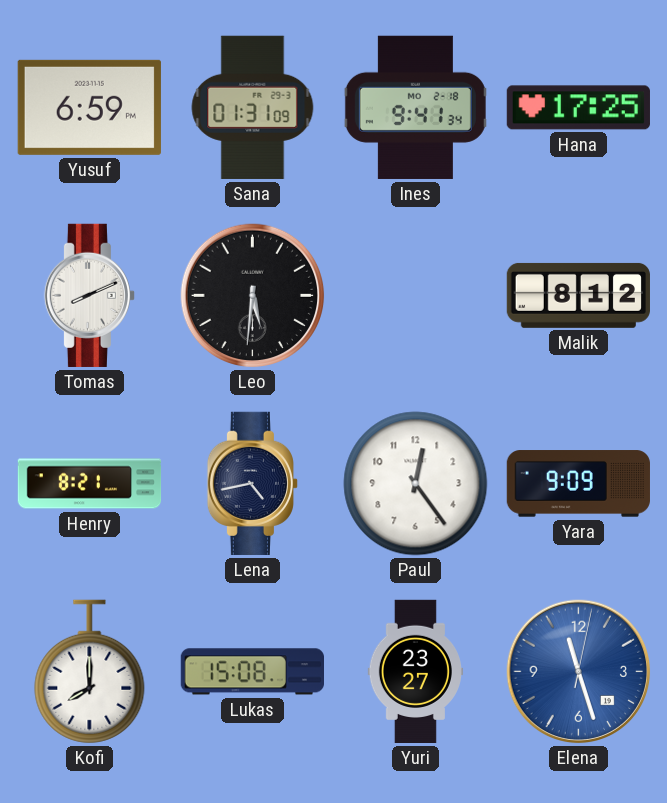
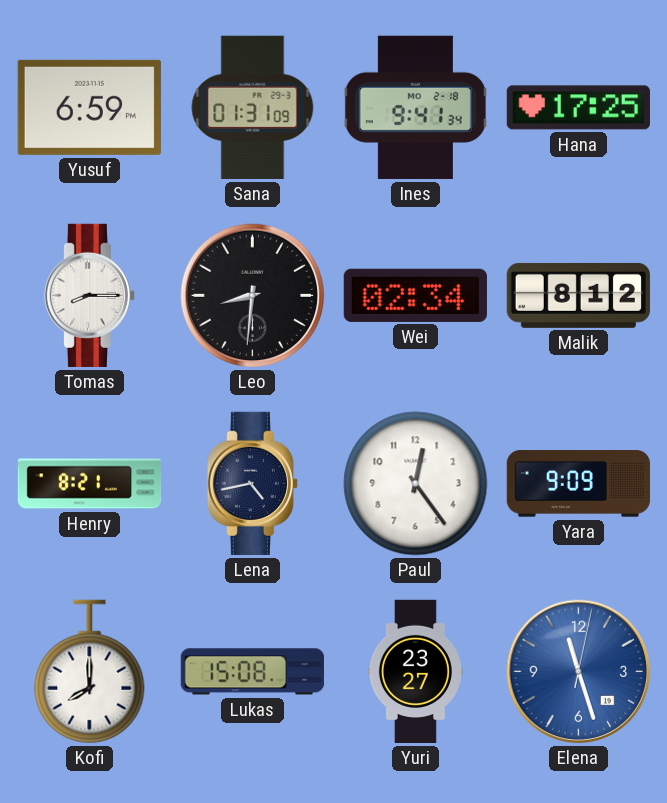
Tomas: 8:11 -> 8:15 (89, 295)
Leo: 5:31 -> 8:31 (253, 296)
Wei: none -> 02:34 (415, 295)
